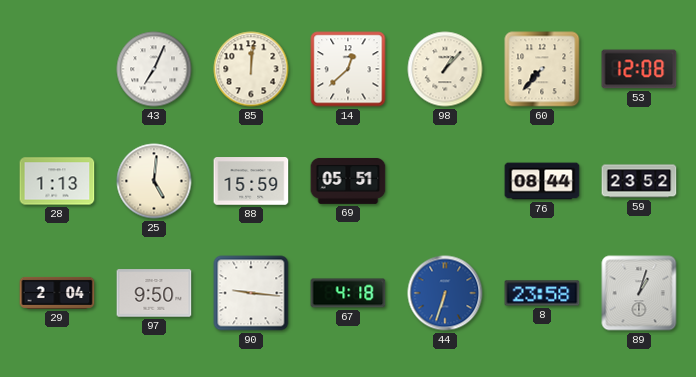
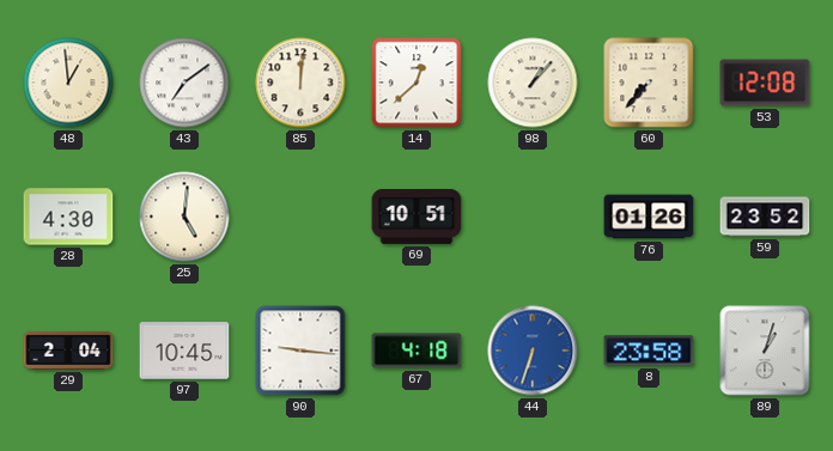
48: none -> 12:59 (68, 83)
43: 7:04 -> 7:09 (184, 83)
28: 1:13 -> 4:30 (68, 217)
88: 15:59 -> none (251, 181)
69: 05:51 -> 10:51 (416, 217)
76: 08:44 -> 01:26 (649, 217)
97: 9:50 -> 10:45 (184, 351)
